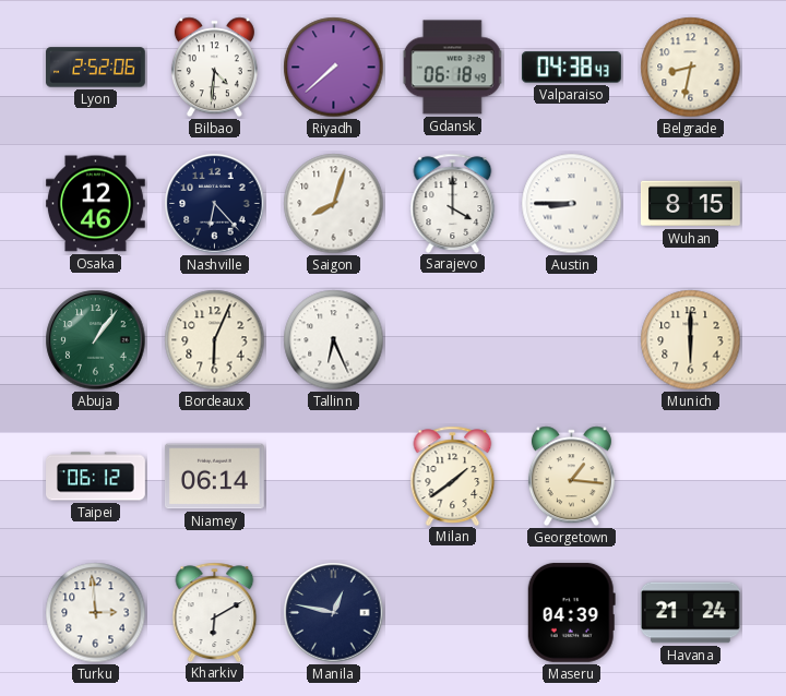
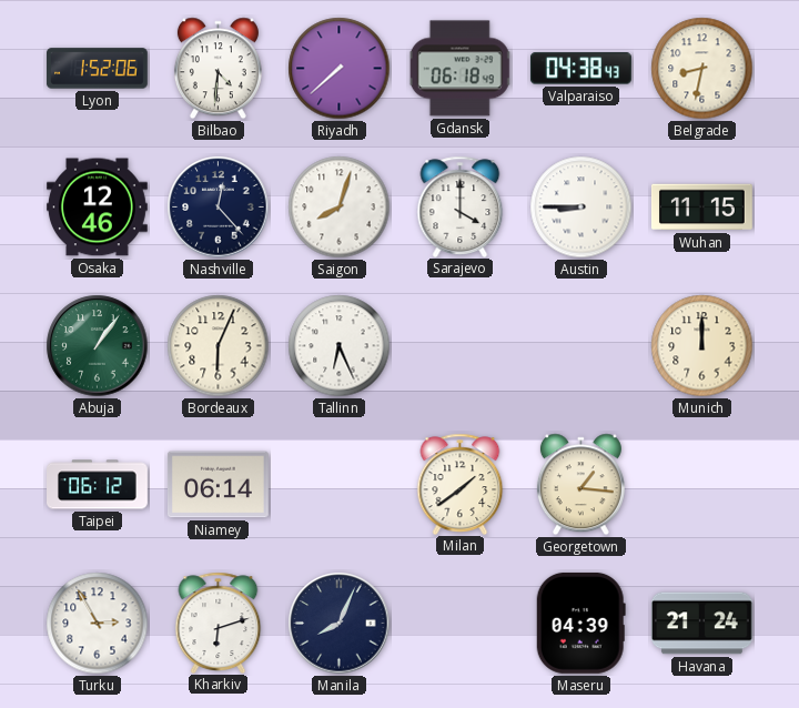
Lyon: 2:52 -> 1:52 (97, 69)
Nashville: 6:23 -> 12:23 (219, 208)
Wuhan: 8:15 -> 11:15 (701, 208)
Munich: 6:00 -> 12:00 (702, 346)
Turku: 2:59 -> 2:55 (98, 624)
Kharkiv: 6:10 -> 6:12 (219, 623)
Manila: 12:47 -> 8:04 (340, 624)
